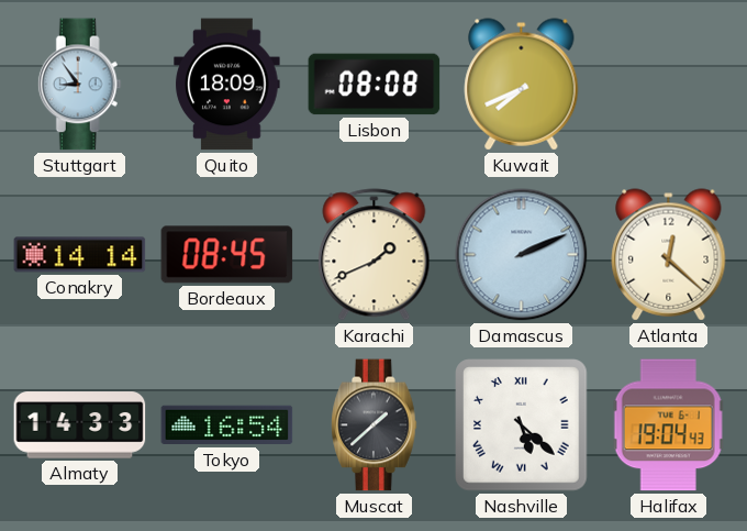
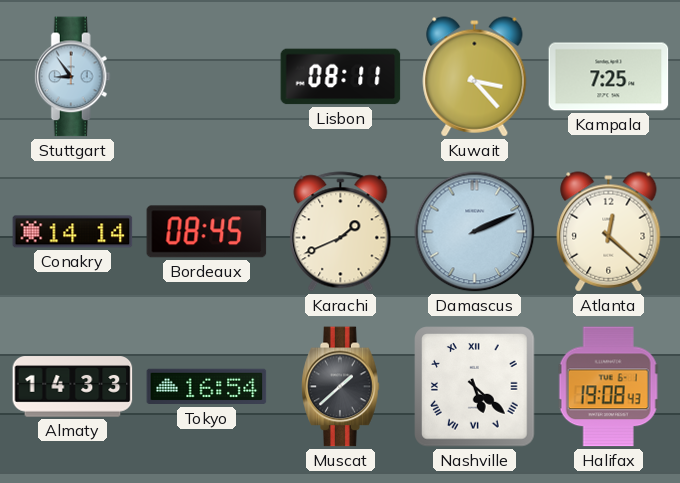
Quito: 18:09 -> none (227, 85)
Lisbon: 08:08 -> 08:11 (341, 77)
Kuwait: 7:41 -> 3:23 (475, 77)
Kampala: none -> 7:25 (609, 77)
Halifax: 19:04 -> 19:08 (608, 387)
